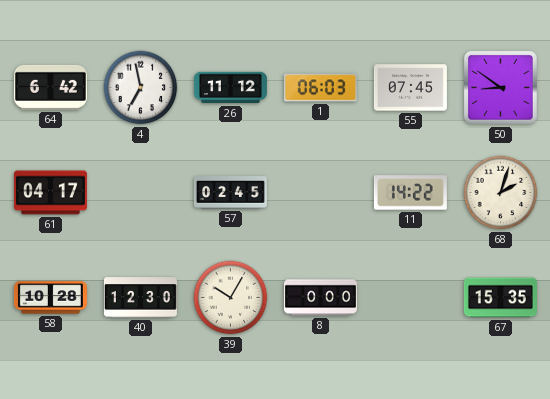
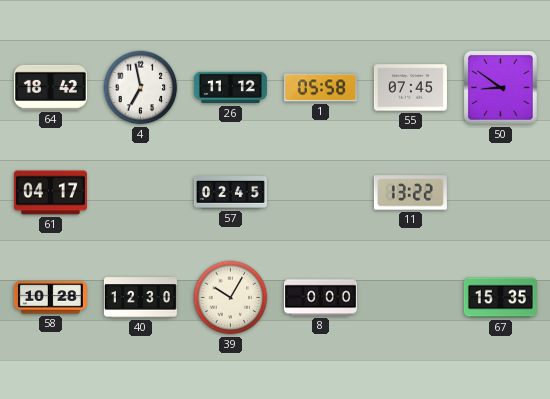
64: 6:42 -> 18:42 (50, 87)
1: 06:03 -> 05:58 (320, 88)
11: 14:22 -> 13:22 (410, 193)
68: 2:03 -> none (501, 193)
